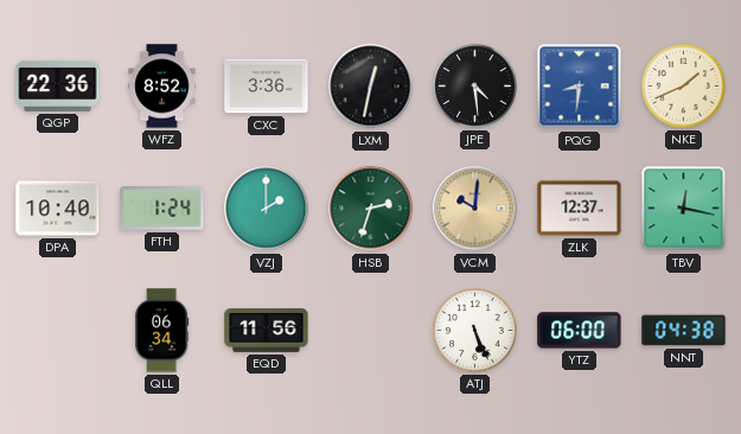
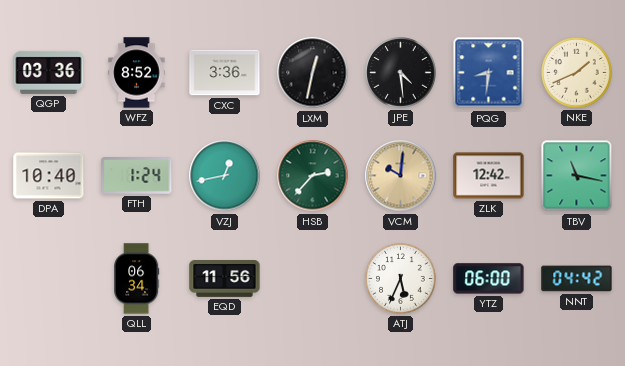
QGP: 22:36 -> 03:36 (49, 72)
VZJ: 2:00 -> 12:43 (225, 176)
HSB: 2:33 -> 2:37 (313, 176)
ZLK: 12:37 -> 12:42 (489, 176)
TBV: 12:17 -> 11:17 (577, 176)
ATJ: 5:26 -> 5:34 (401, 279)
NNT: 04:38 -> 04:42 (577, 279)
